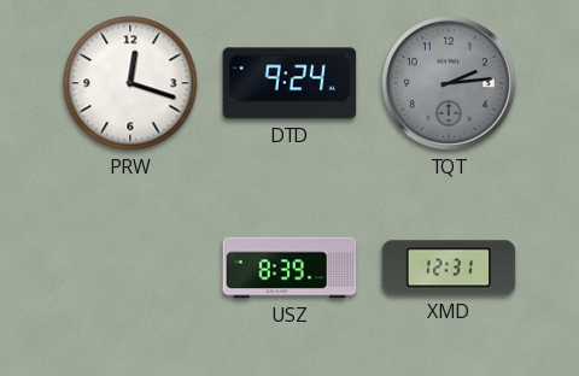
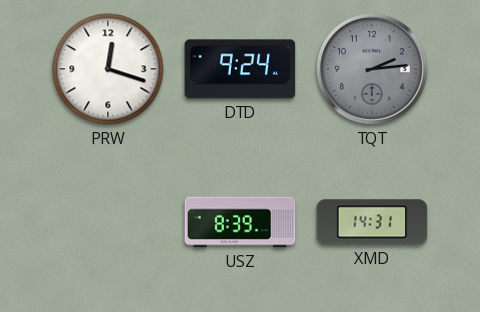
XMD: 12:31 -> 14:31 (372, 222)
